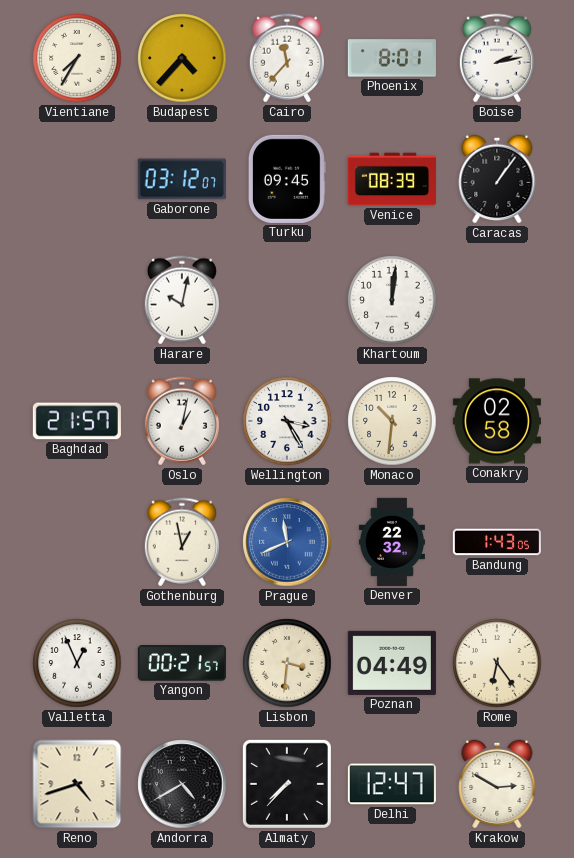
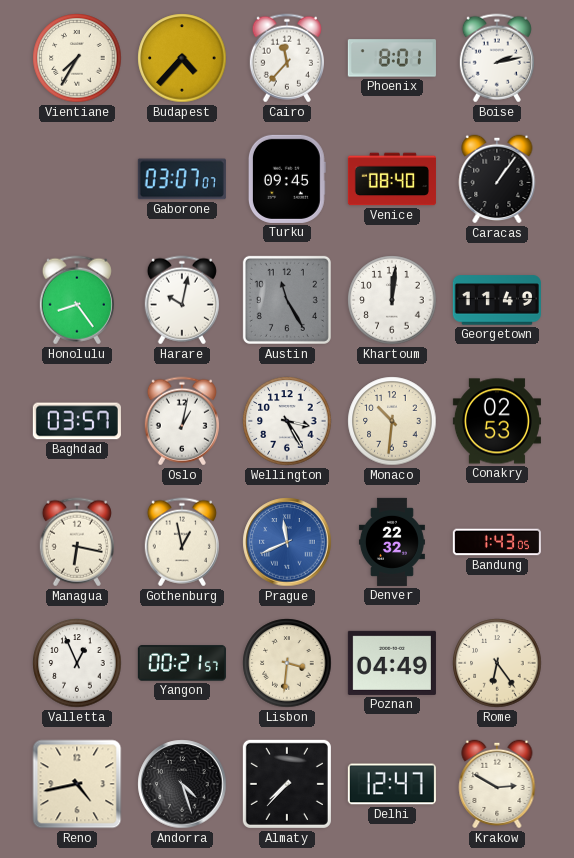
Gaborone: 03:12 -> 03:07 (182, 179)
Venice: 08:39 -> 08:40 (392, 179)
Honolulu: none -> 8:24 (77, 300)
Austin: none -> 11:25 (287, 300)
Georgetown: none -> 11:49 (497, 300)
Baghdad: 21:57 -> 03:57 (77, 421)
Conakry: 02:58 -> 02:53 (497, 421)
Managua: none -> 6:17 (77, 542)
Reno: 4:42 -> 4:43 (77, 784)
Andorra: 4:40 -> 4:27 (182, 784)
